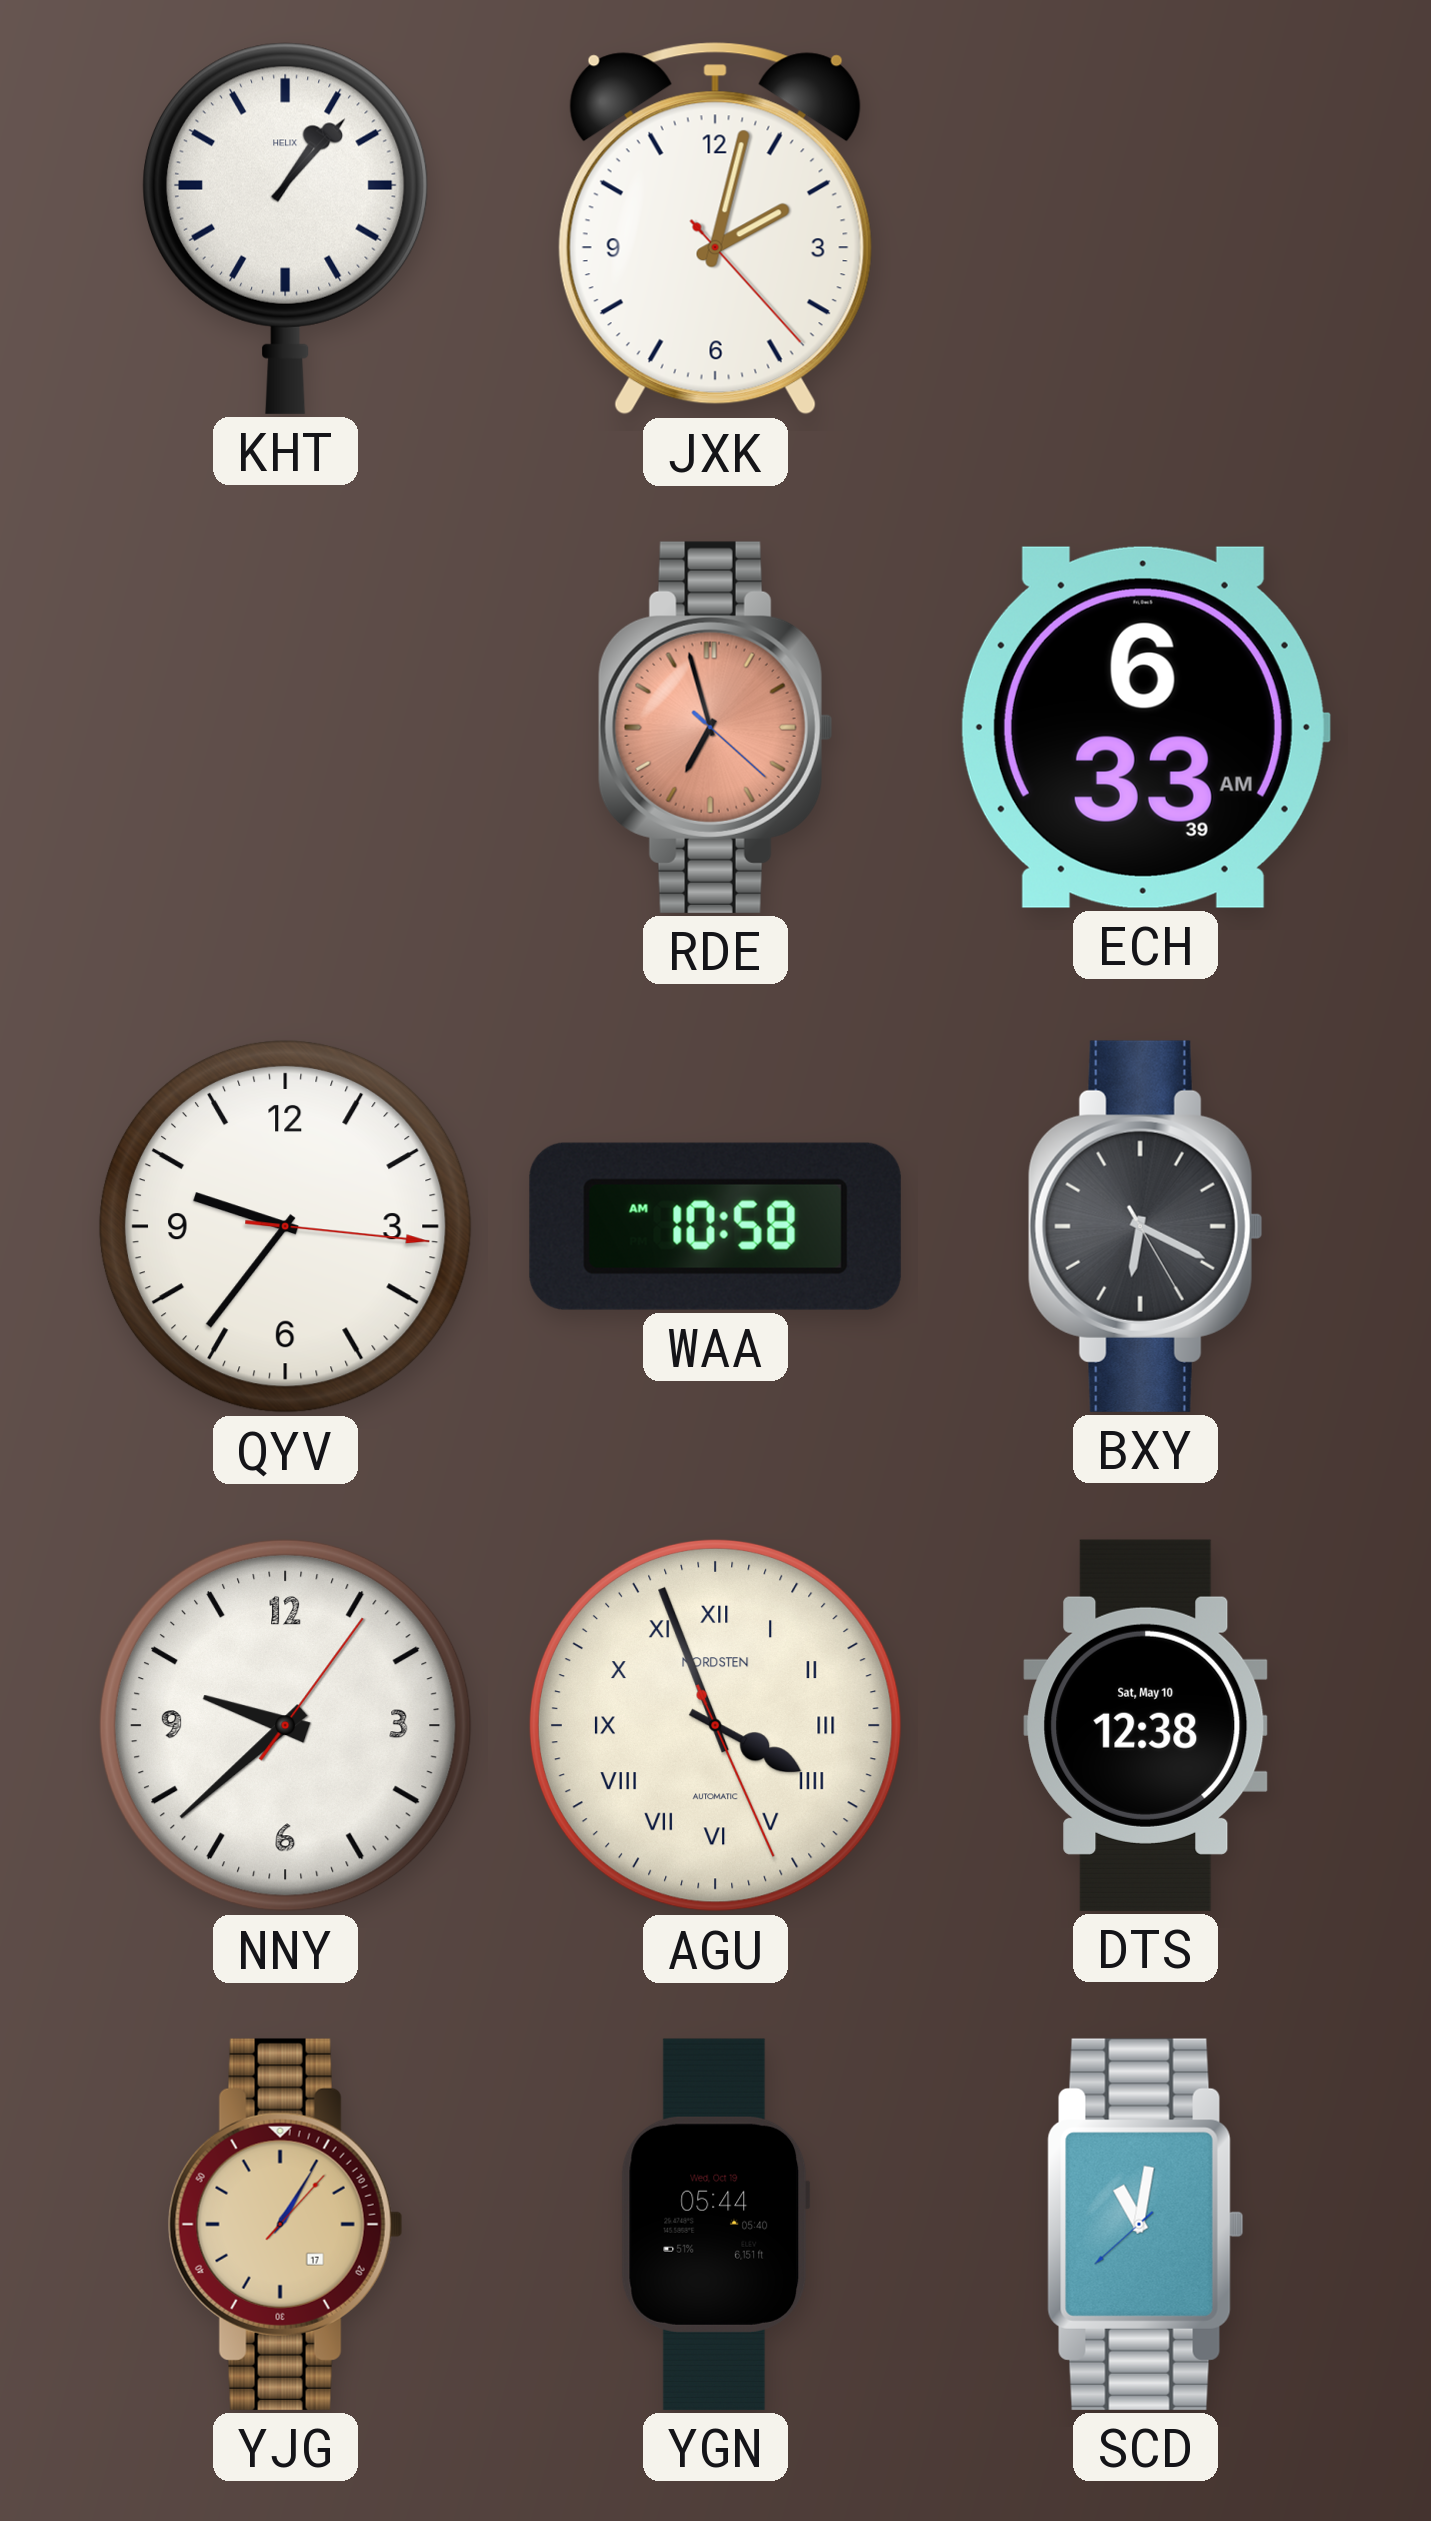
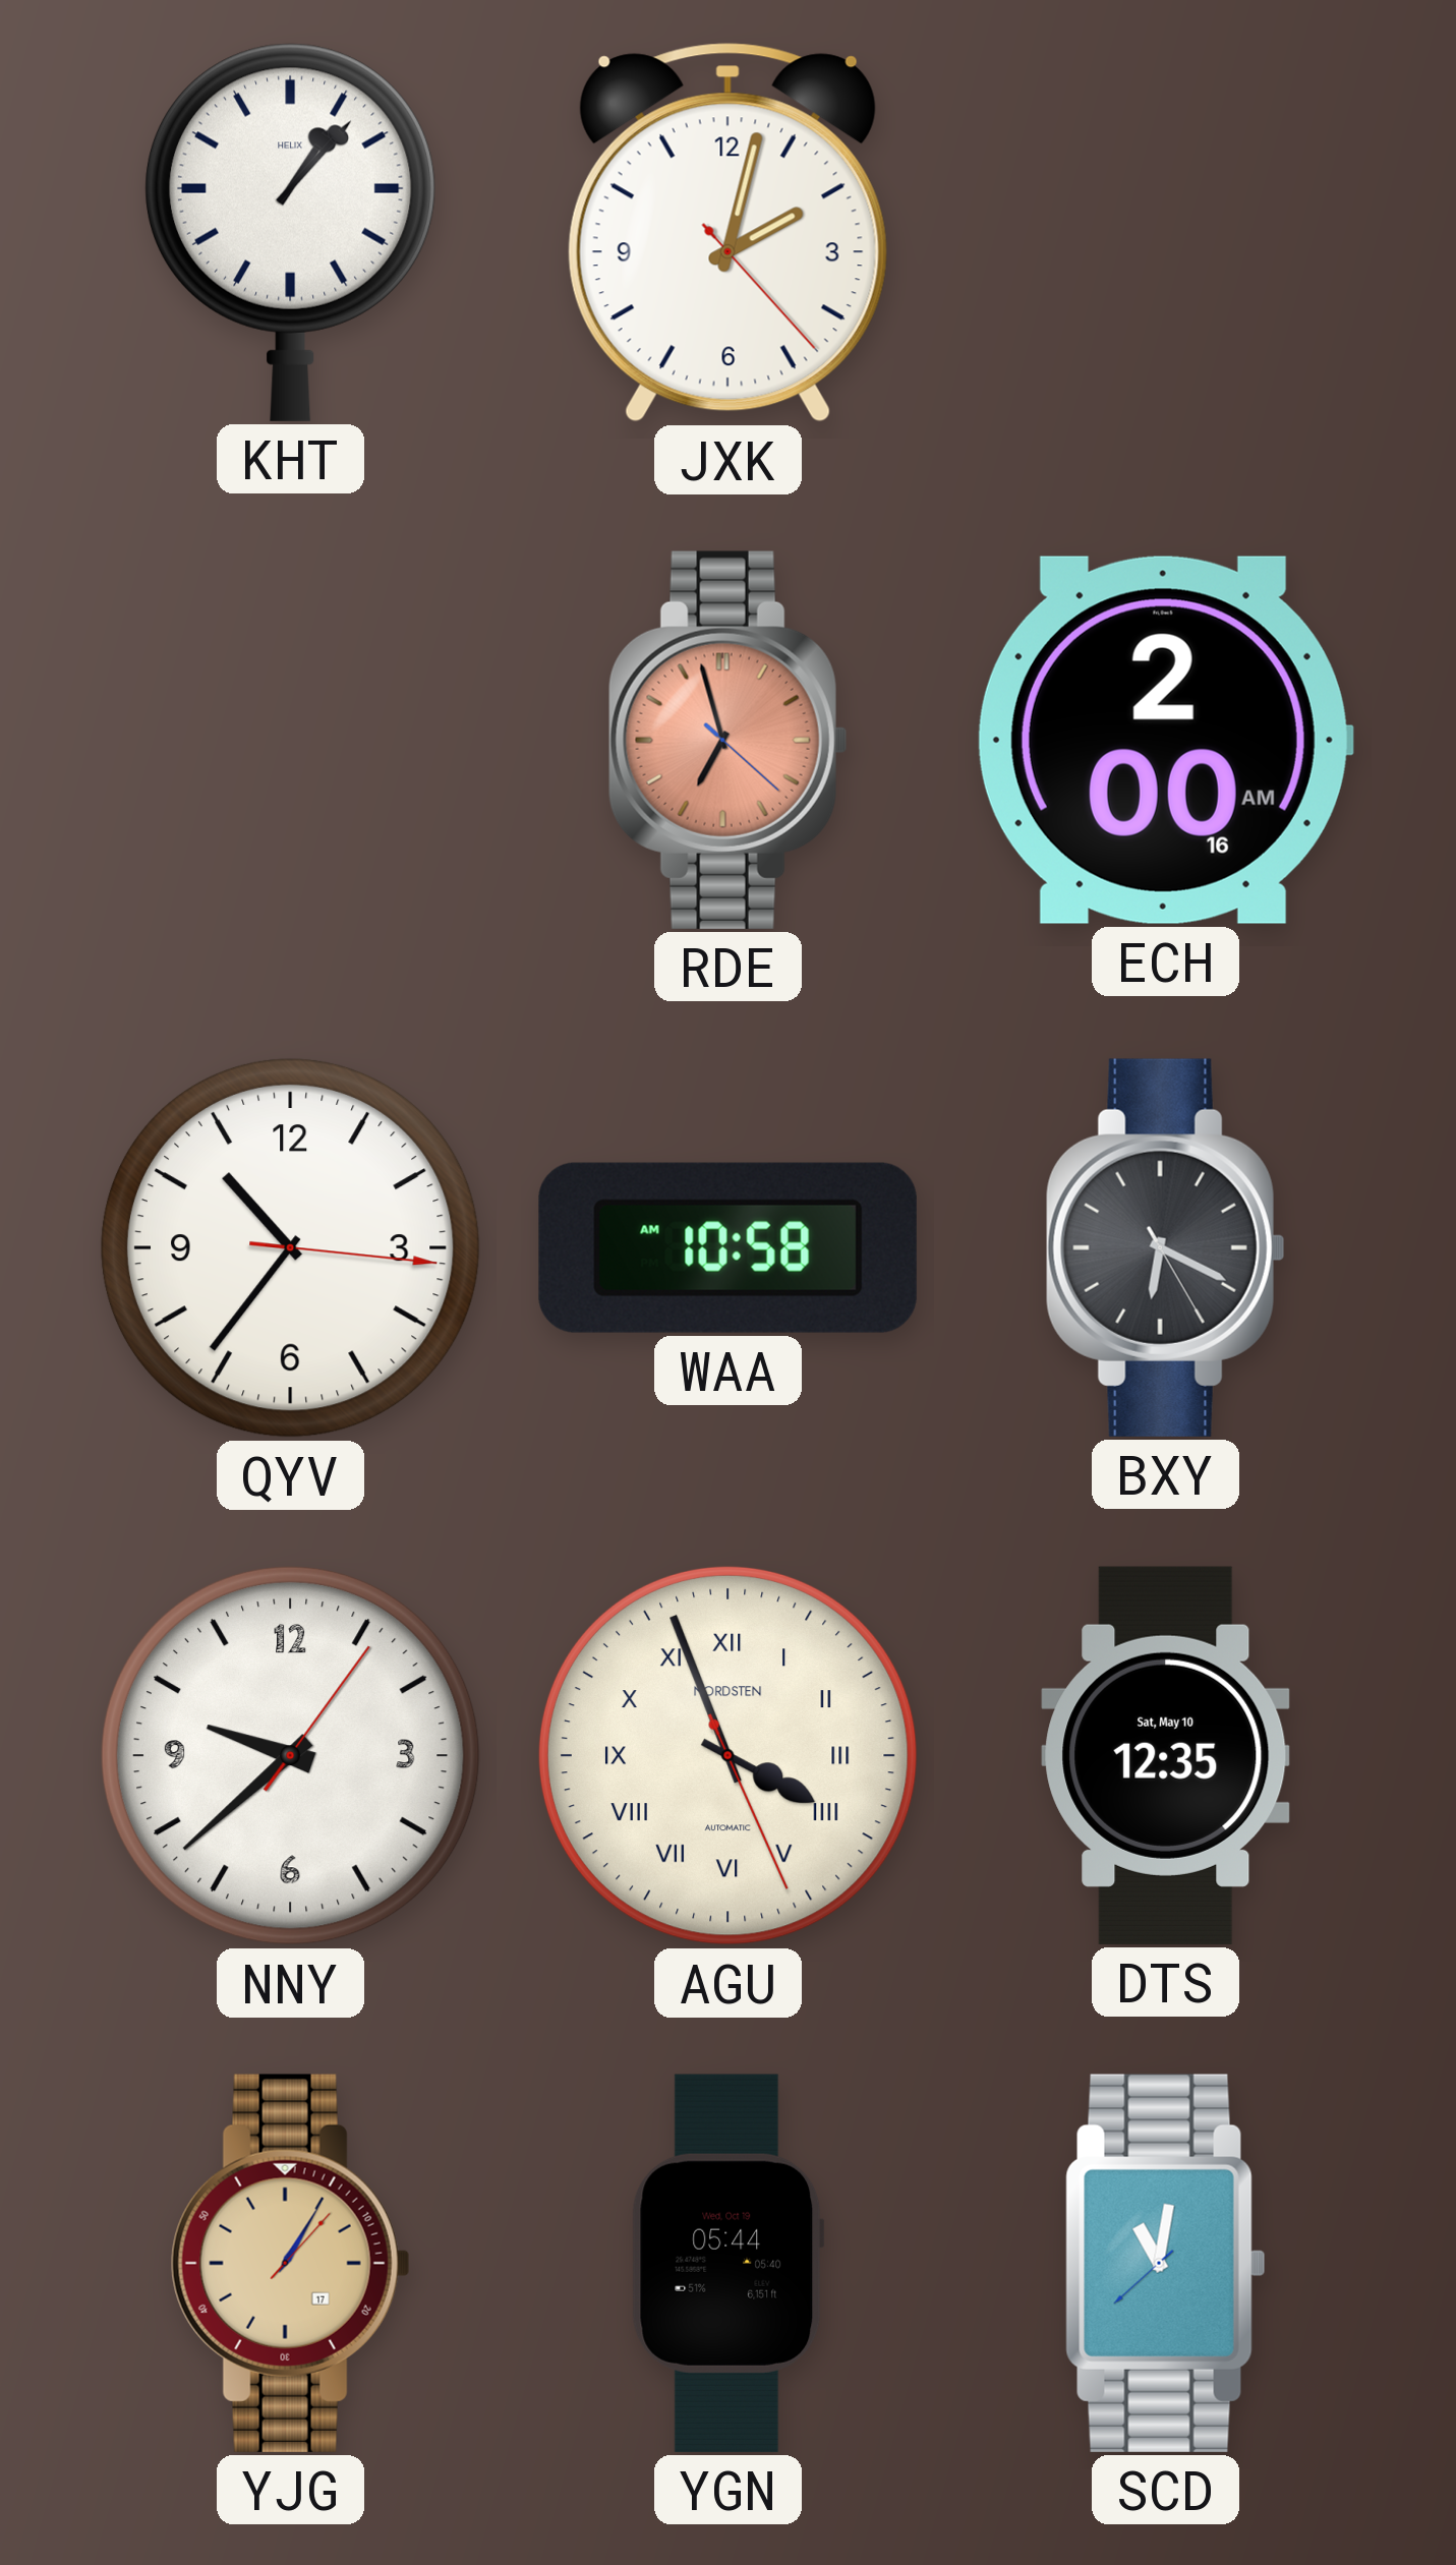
ECH: 6:33 -> 2:00 (1165, 740)
QYV: 9:36 -> 10:36 (290, 1247)
DTS: 12:38 -> 12:35 (1166, 1755)
